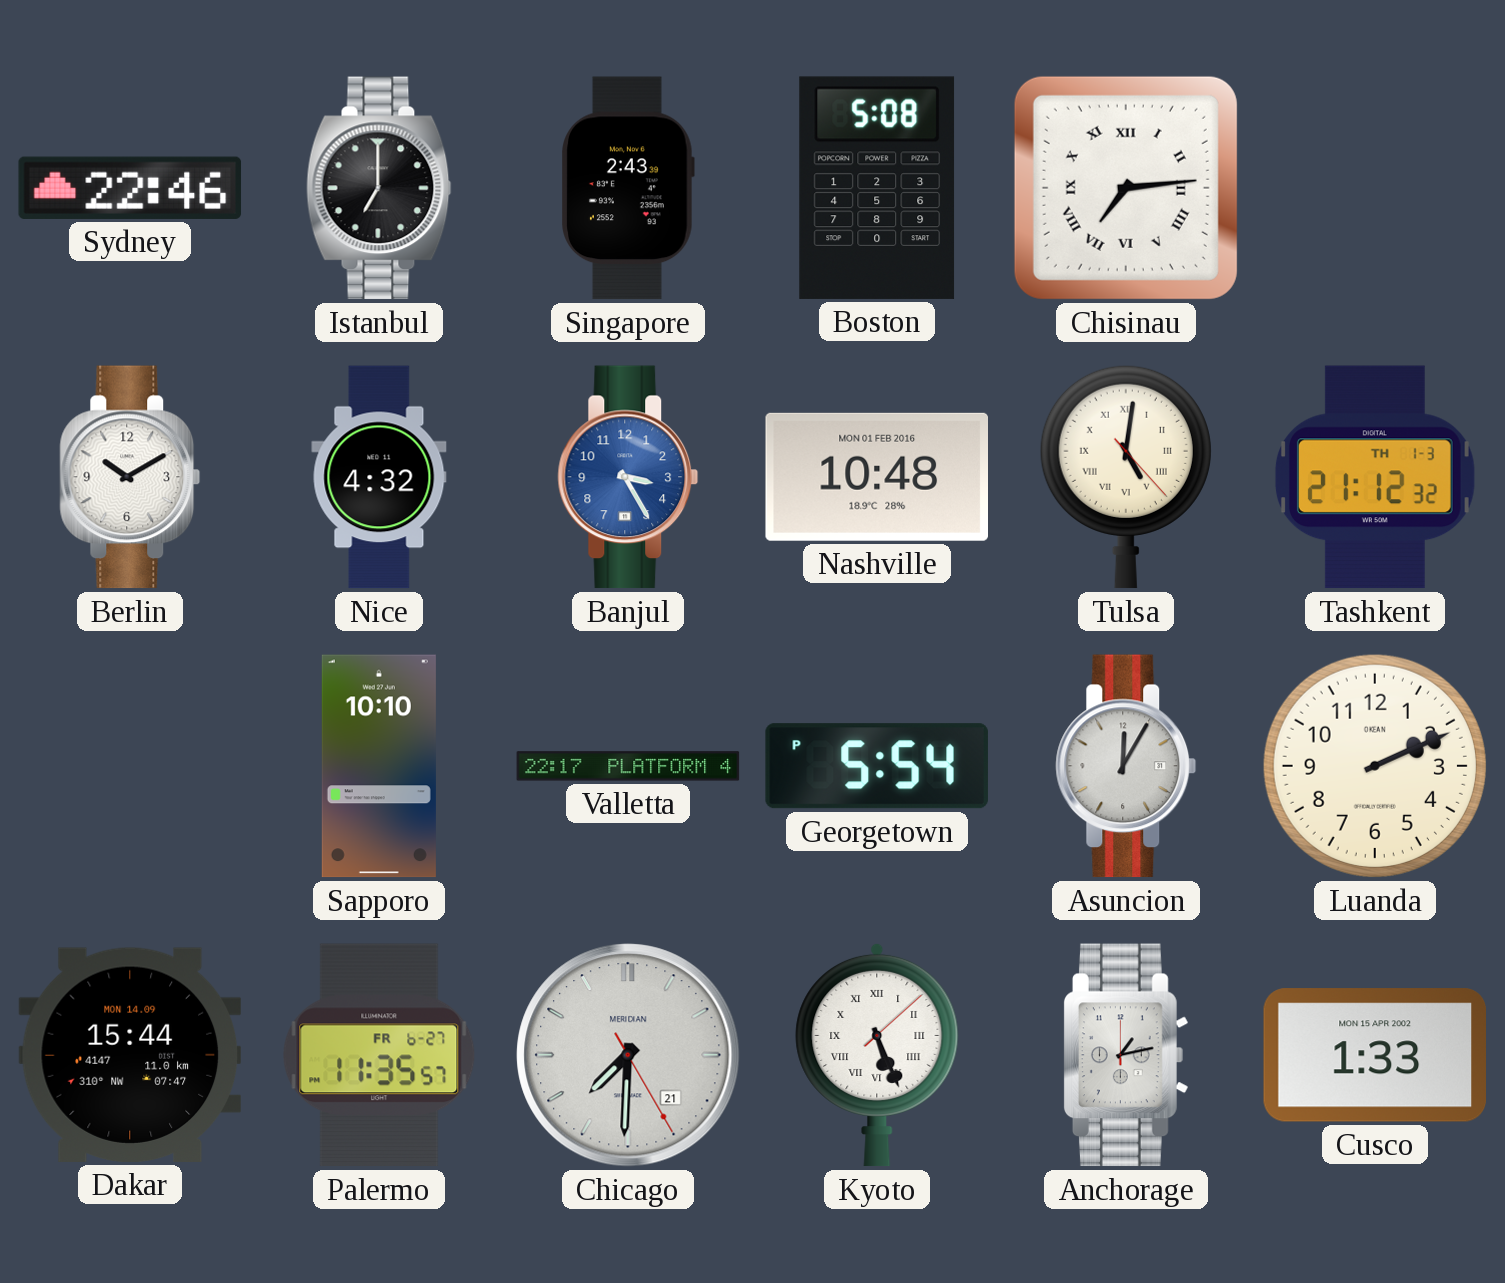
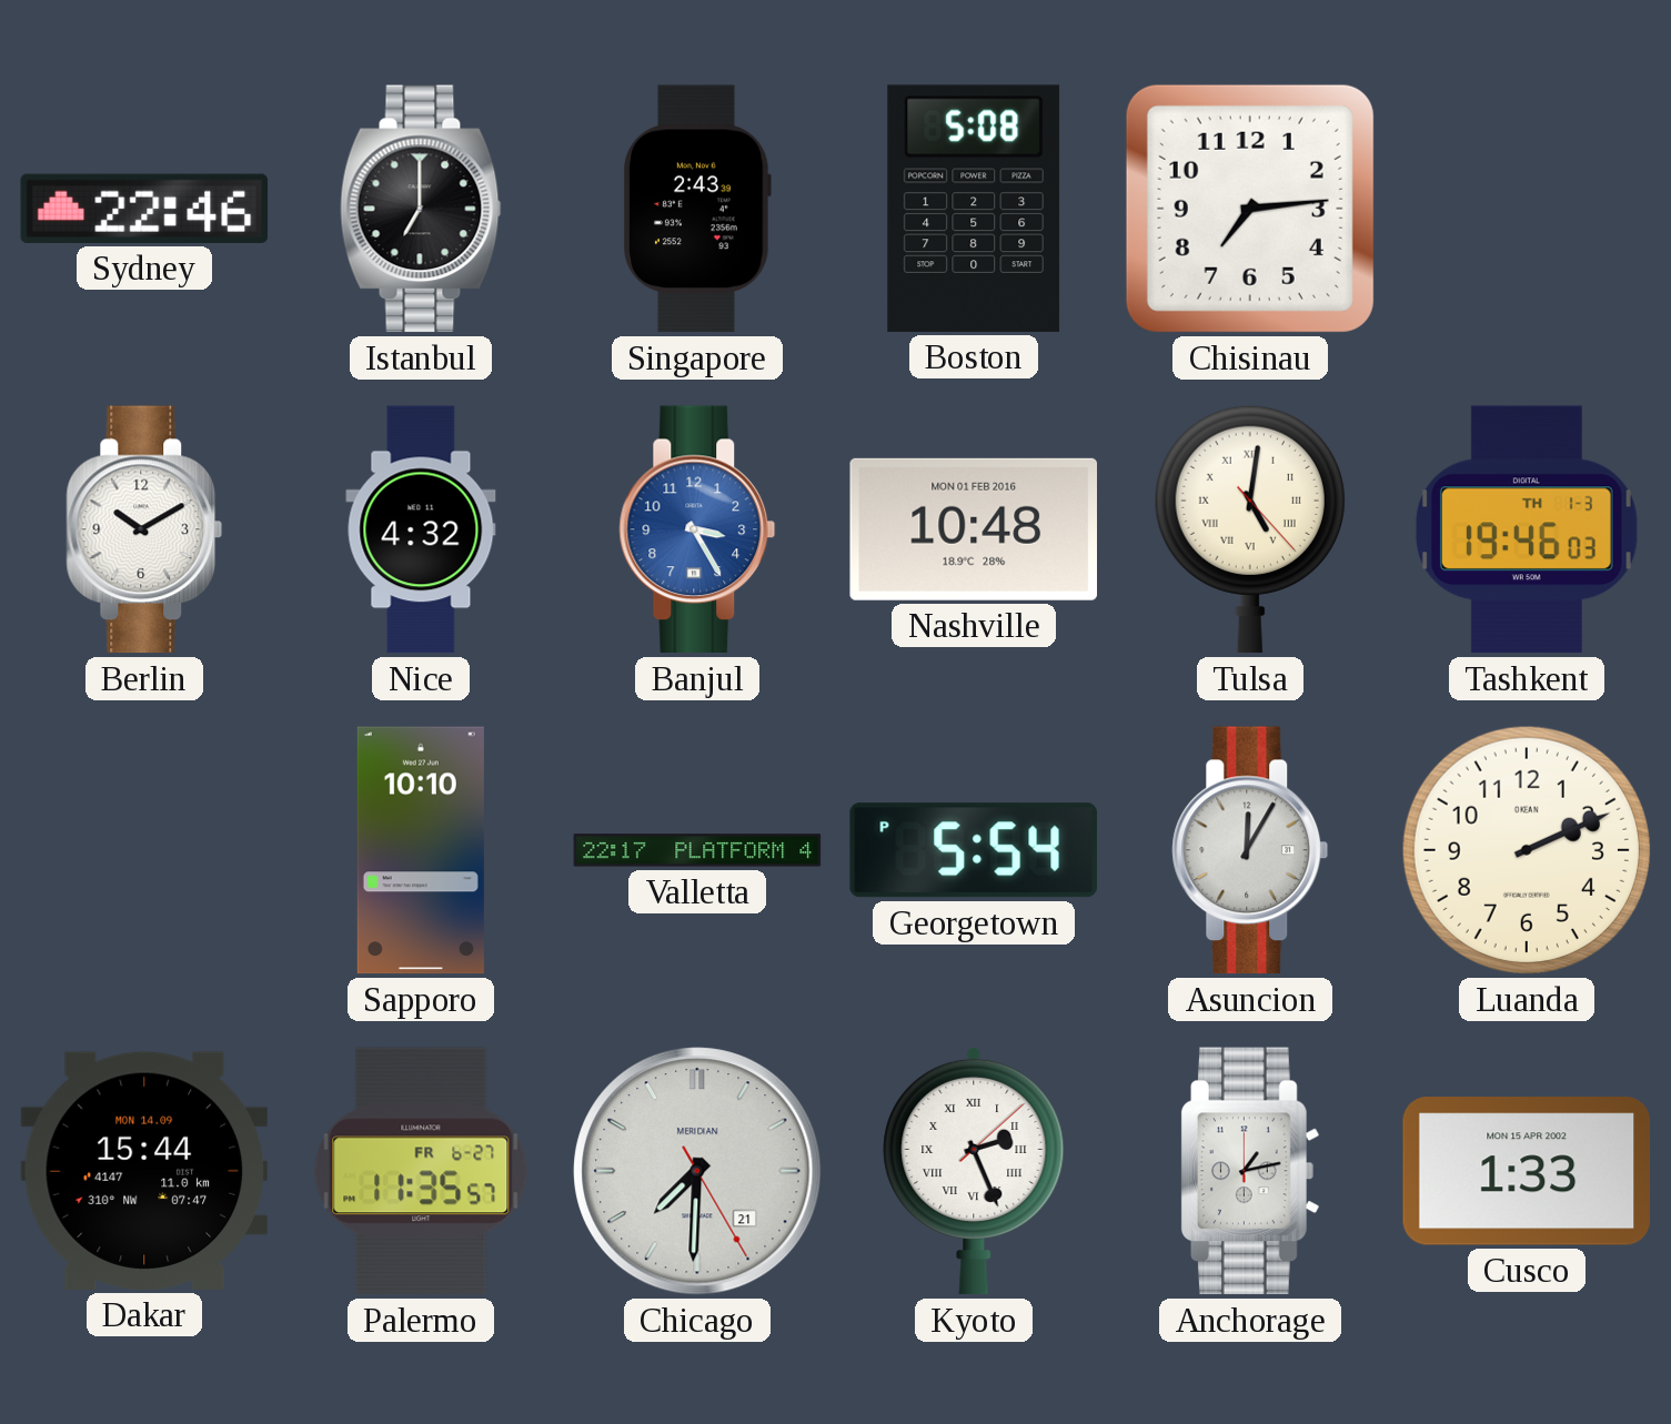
Chisinau numerals: Roman -> Arabic (1250, 209)
Tashkent: 21:12 -> 19:46 (1527, 529)
Kyoto: 5:26 -> 2:26 (974, 1171)
